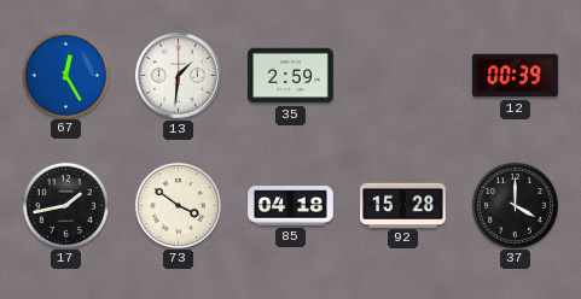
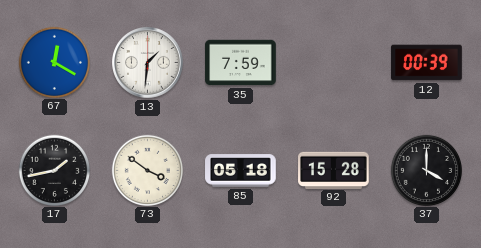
67: 12:25 -> 12:20 (54, 62)
35: 2:59 -> 7:59 (241, 63)
85: 04:18 -> 05:18 (241, 171)
